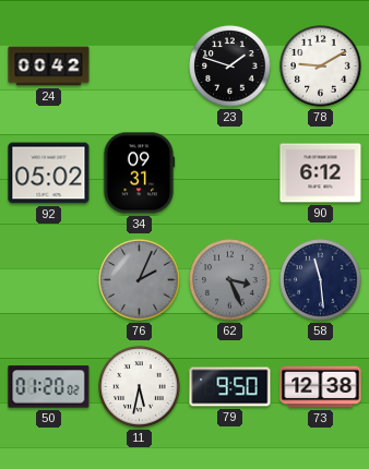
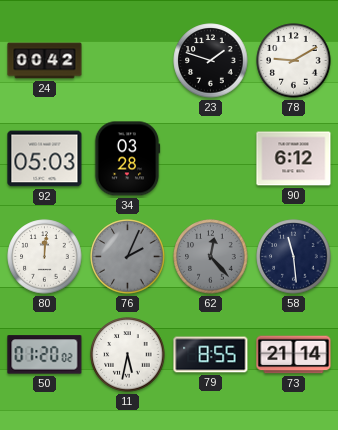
92: 05:02 -> 05:03 (45, 159)
34: 09:31 -> 03:28 (127, 159)
80: none -> 12:01 (45, 257)
62: 3:26 -> 12:23 (211, 257)
79: 9:50 -> 8:55 (211, 355)
73: 12:38 -> 21:14 (294, 355)
